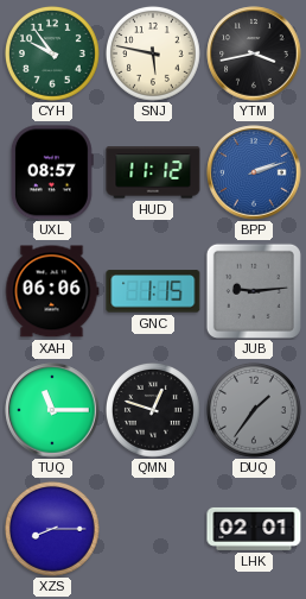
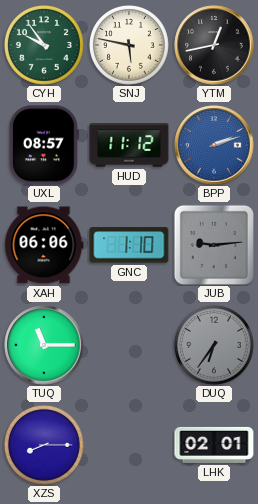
YTM: 3:43 -> 12:43 (214, 45)
GNC: 1:15 -> 1:10 (129, 245)
QMN: 12:48 -> none (153, 410)
DUQ: 1:36 -> 6:36 (214, 345)
